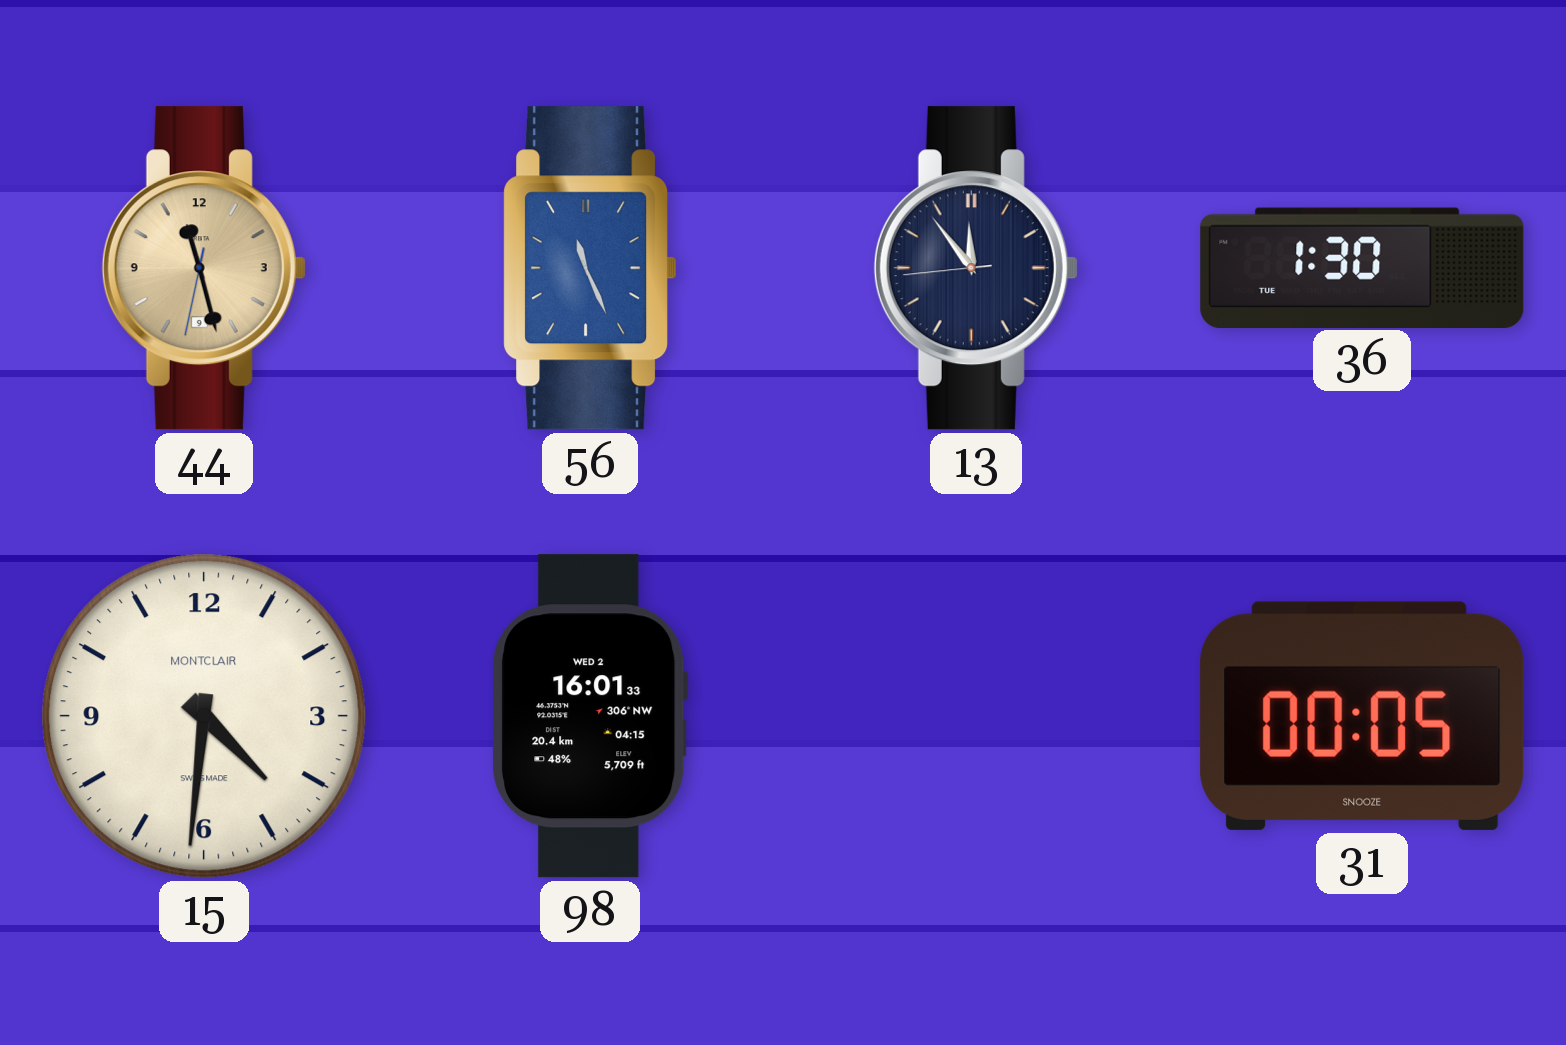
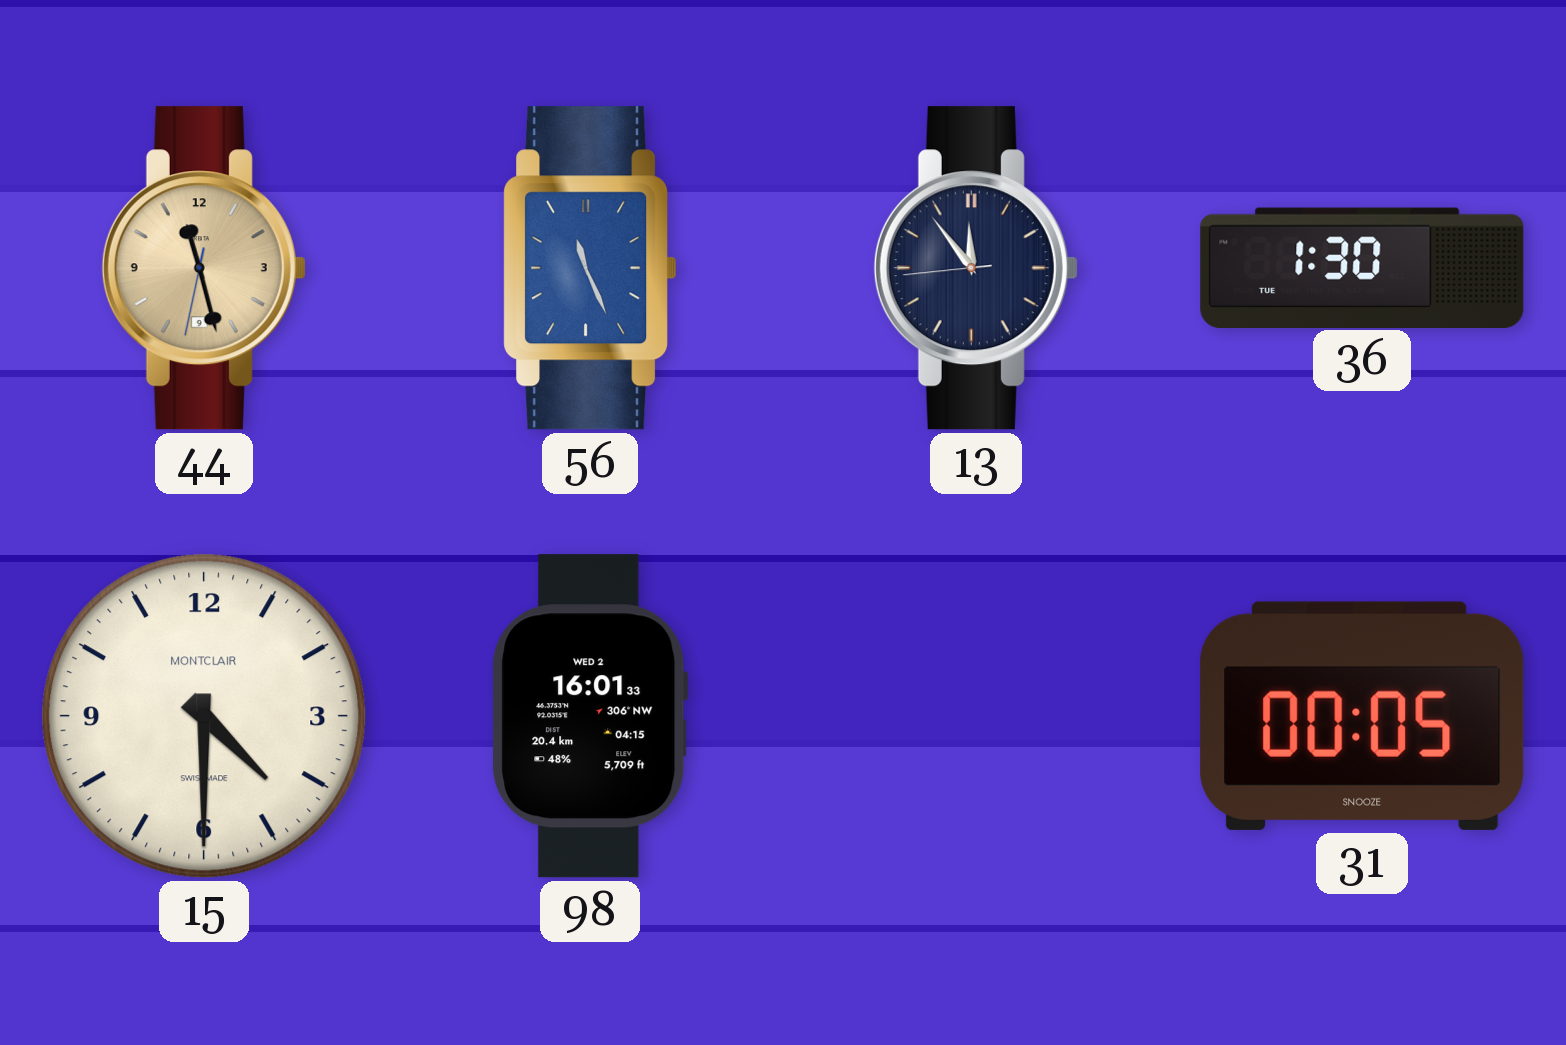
15: 4:31 -> 4:30 (204, 716)
